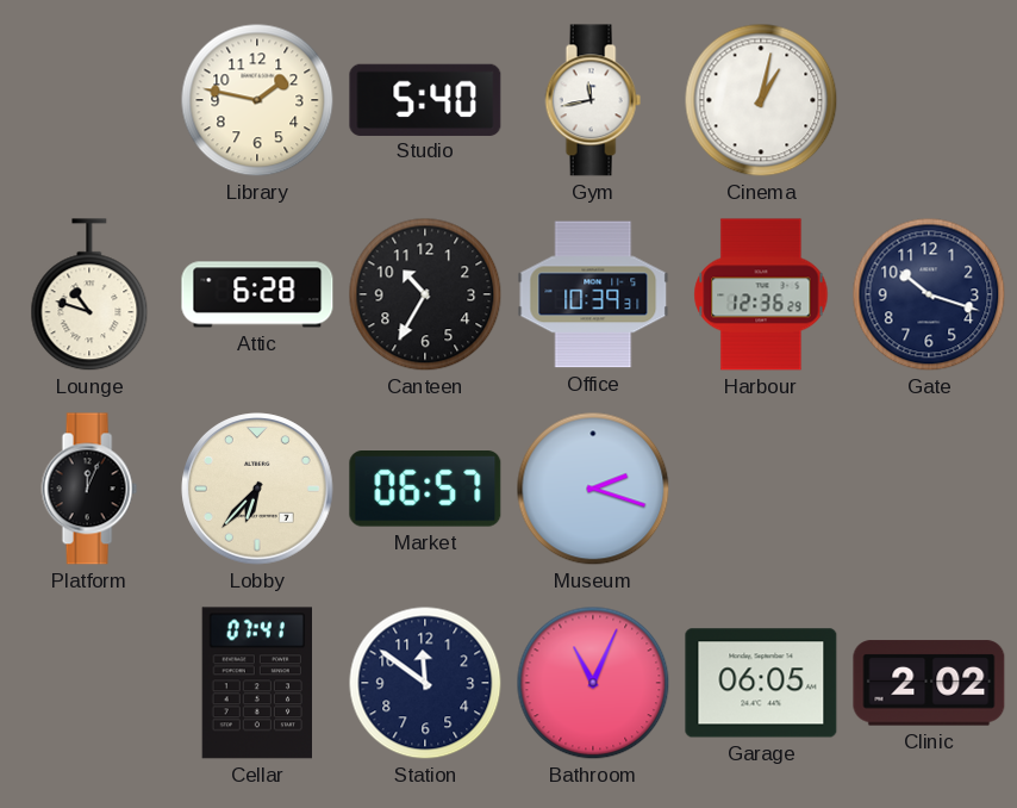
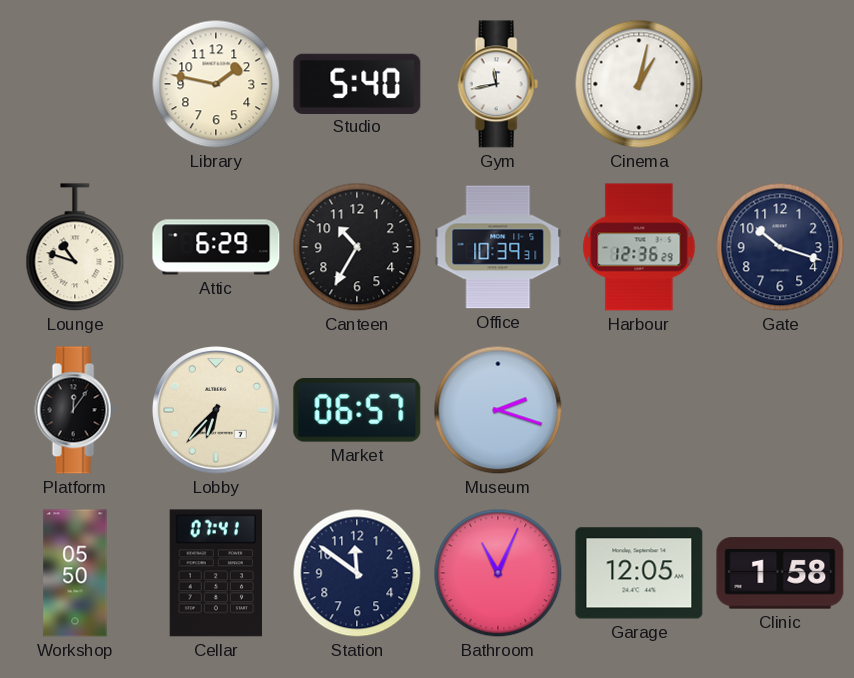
Attic: 6:28 -> 6:29 (216, 247)
Platform: 12:04 -> 12:06 (75, 410)
Workshop: none -> 05:50 (75, 573)
Garage: 06:05 -> 12:05 (639, 573)
Clinic: 2:02 -> 1:58 (780, 573)
